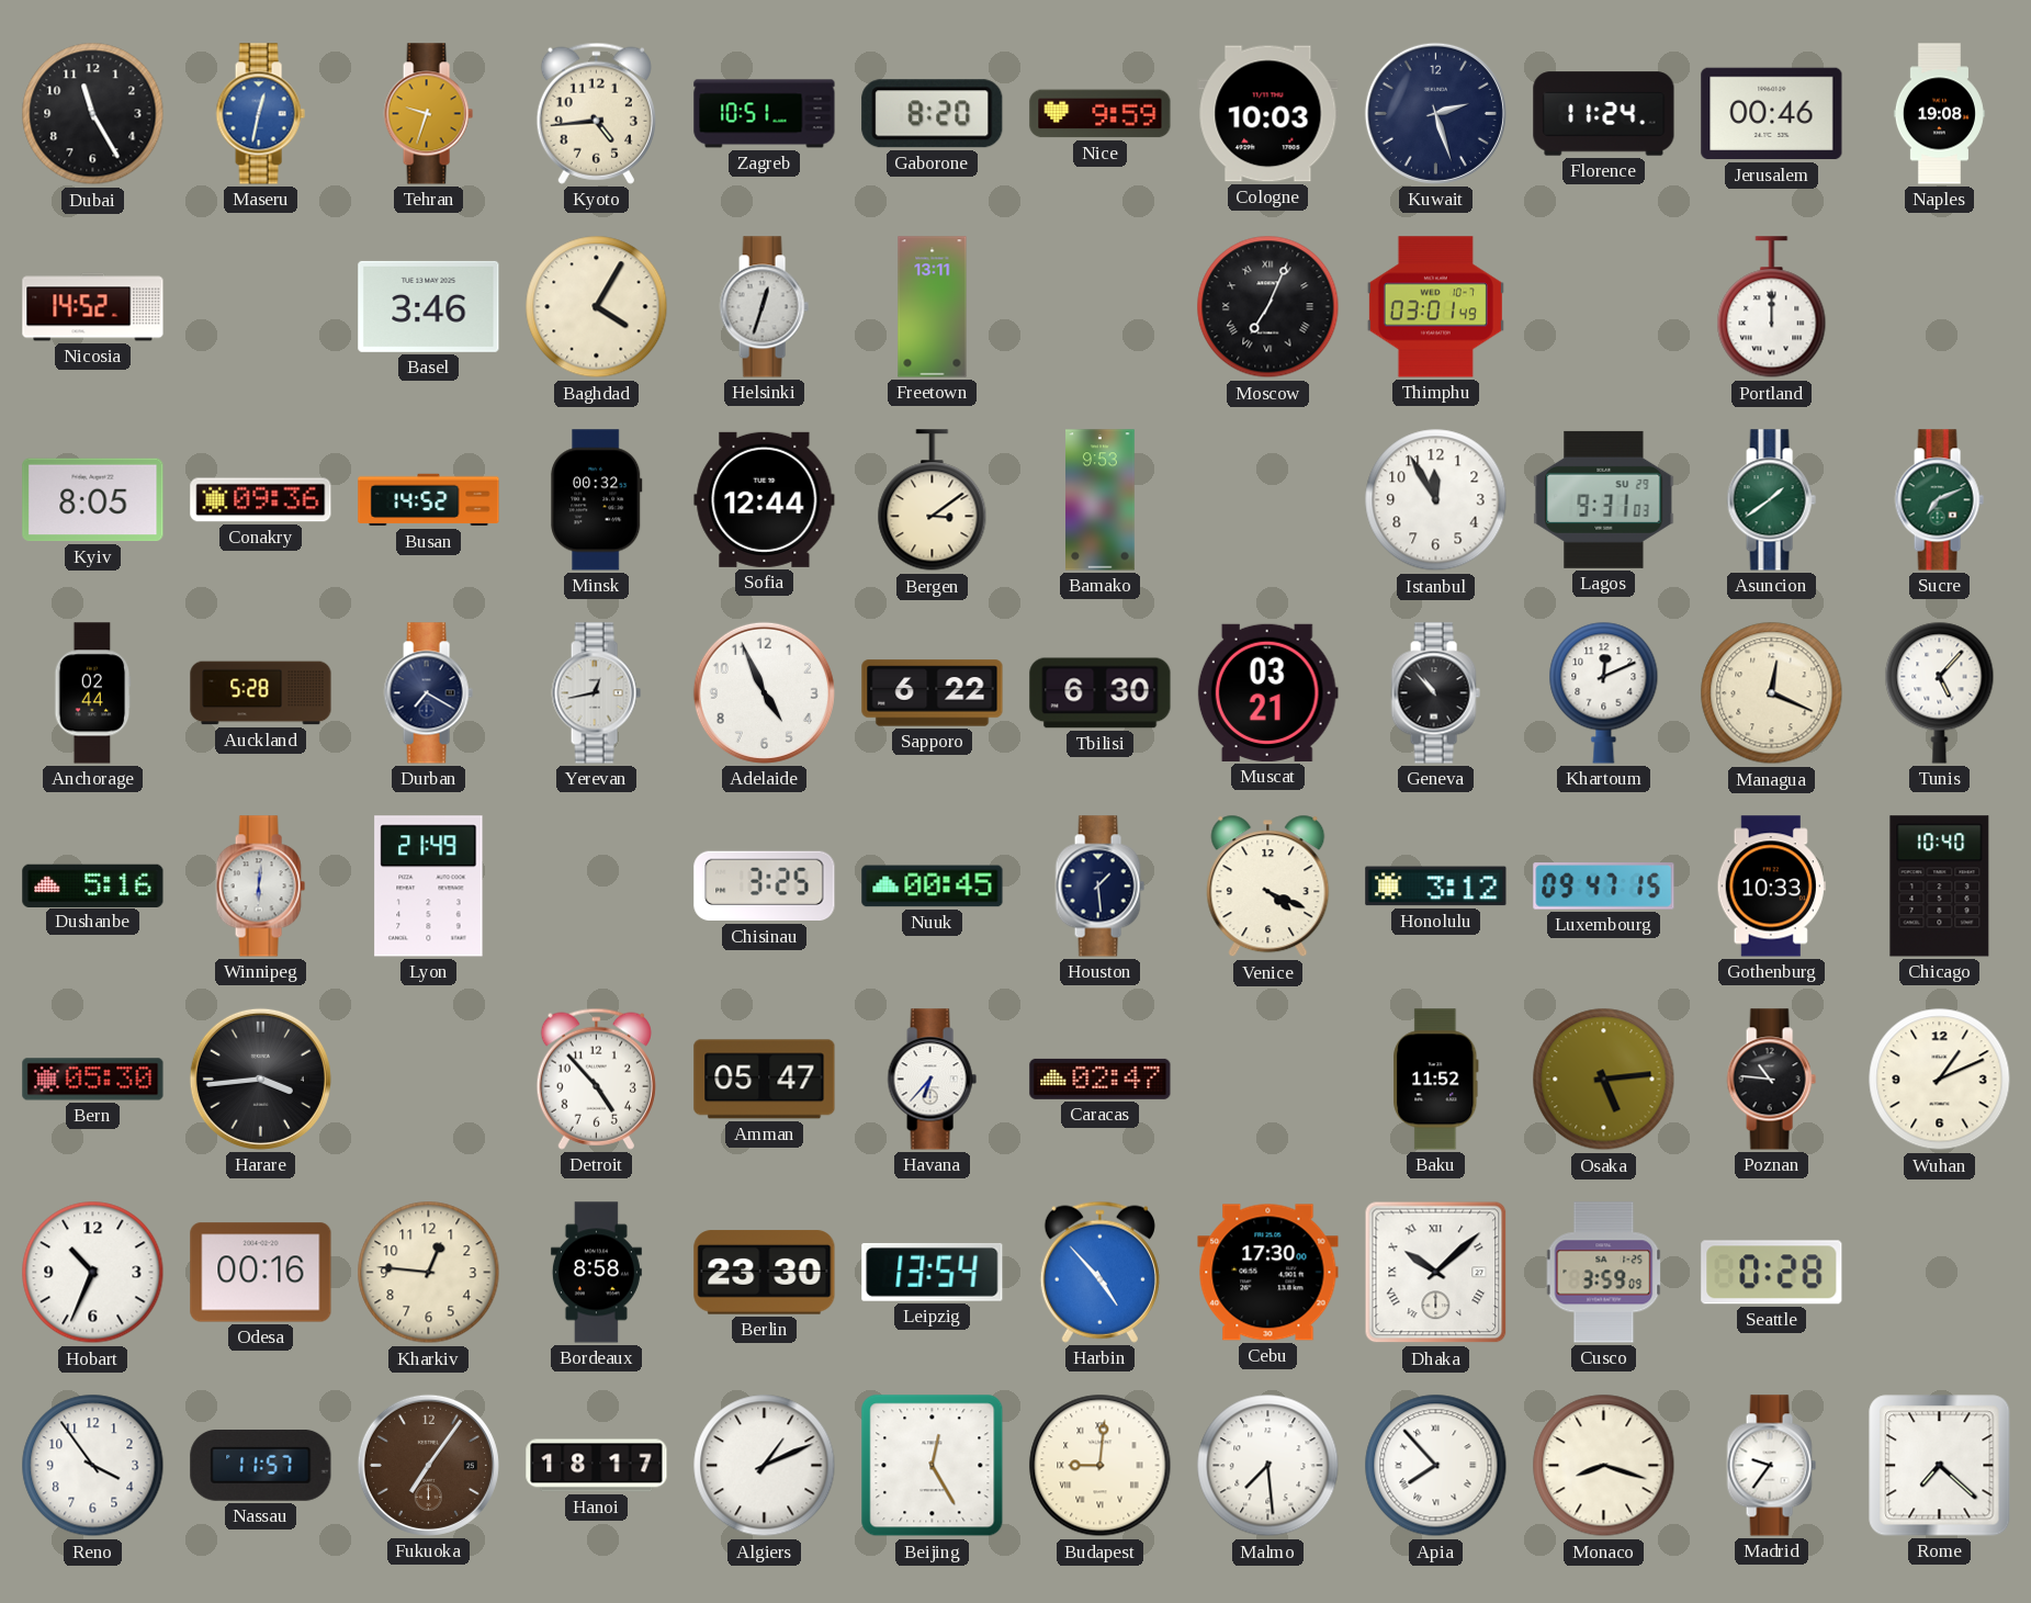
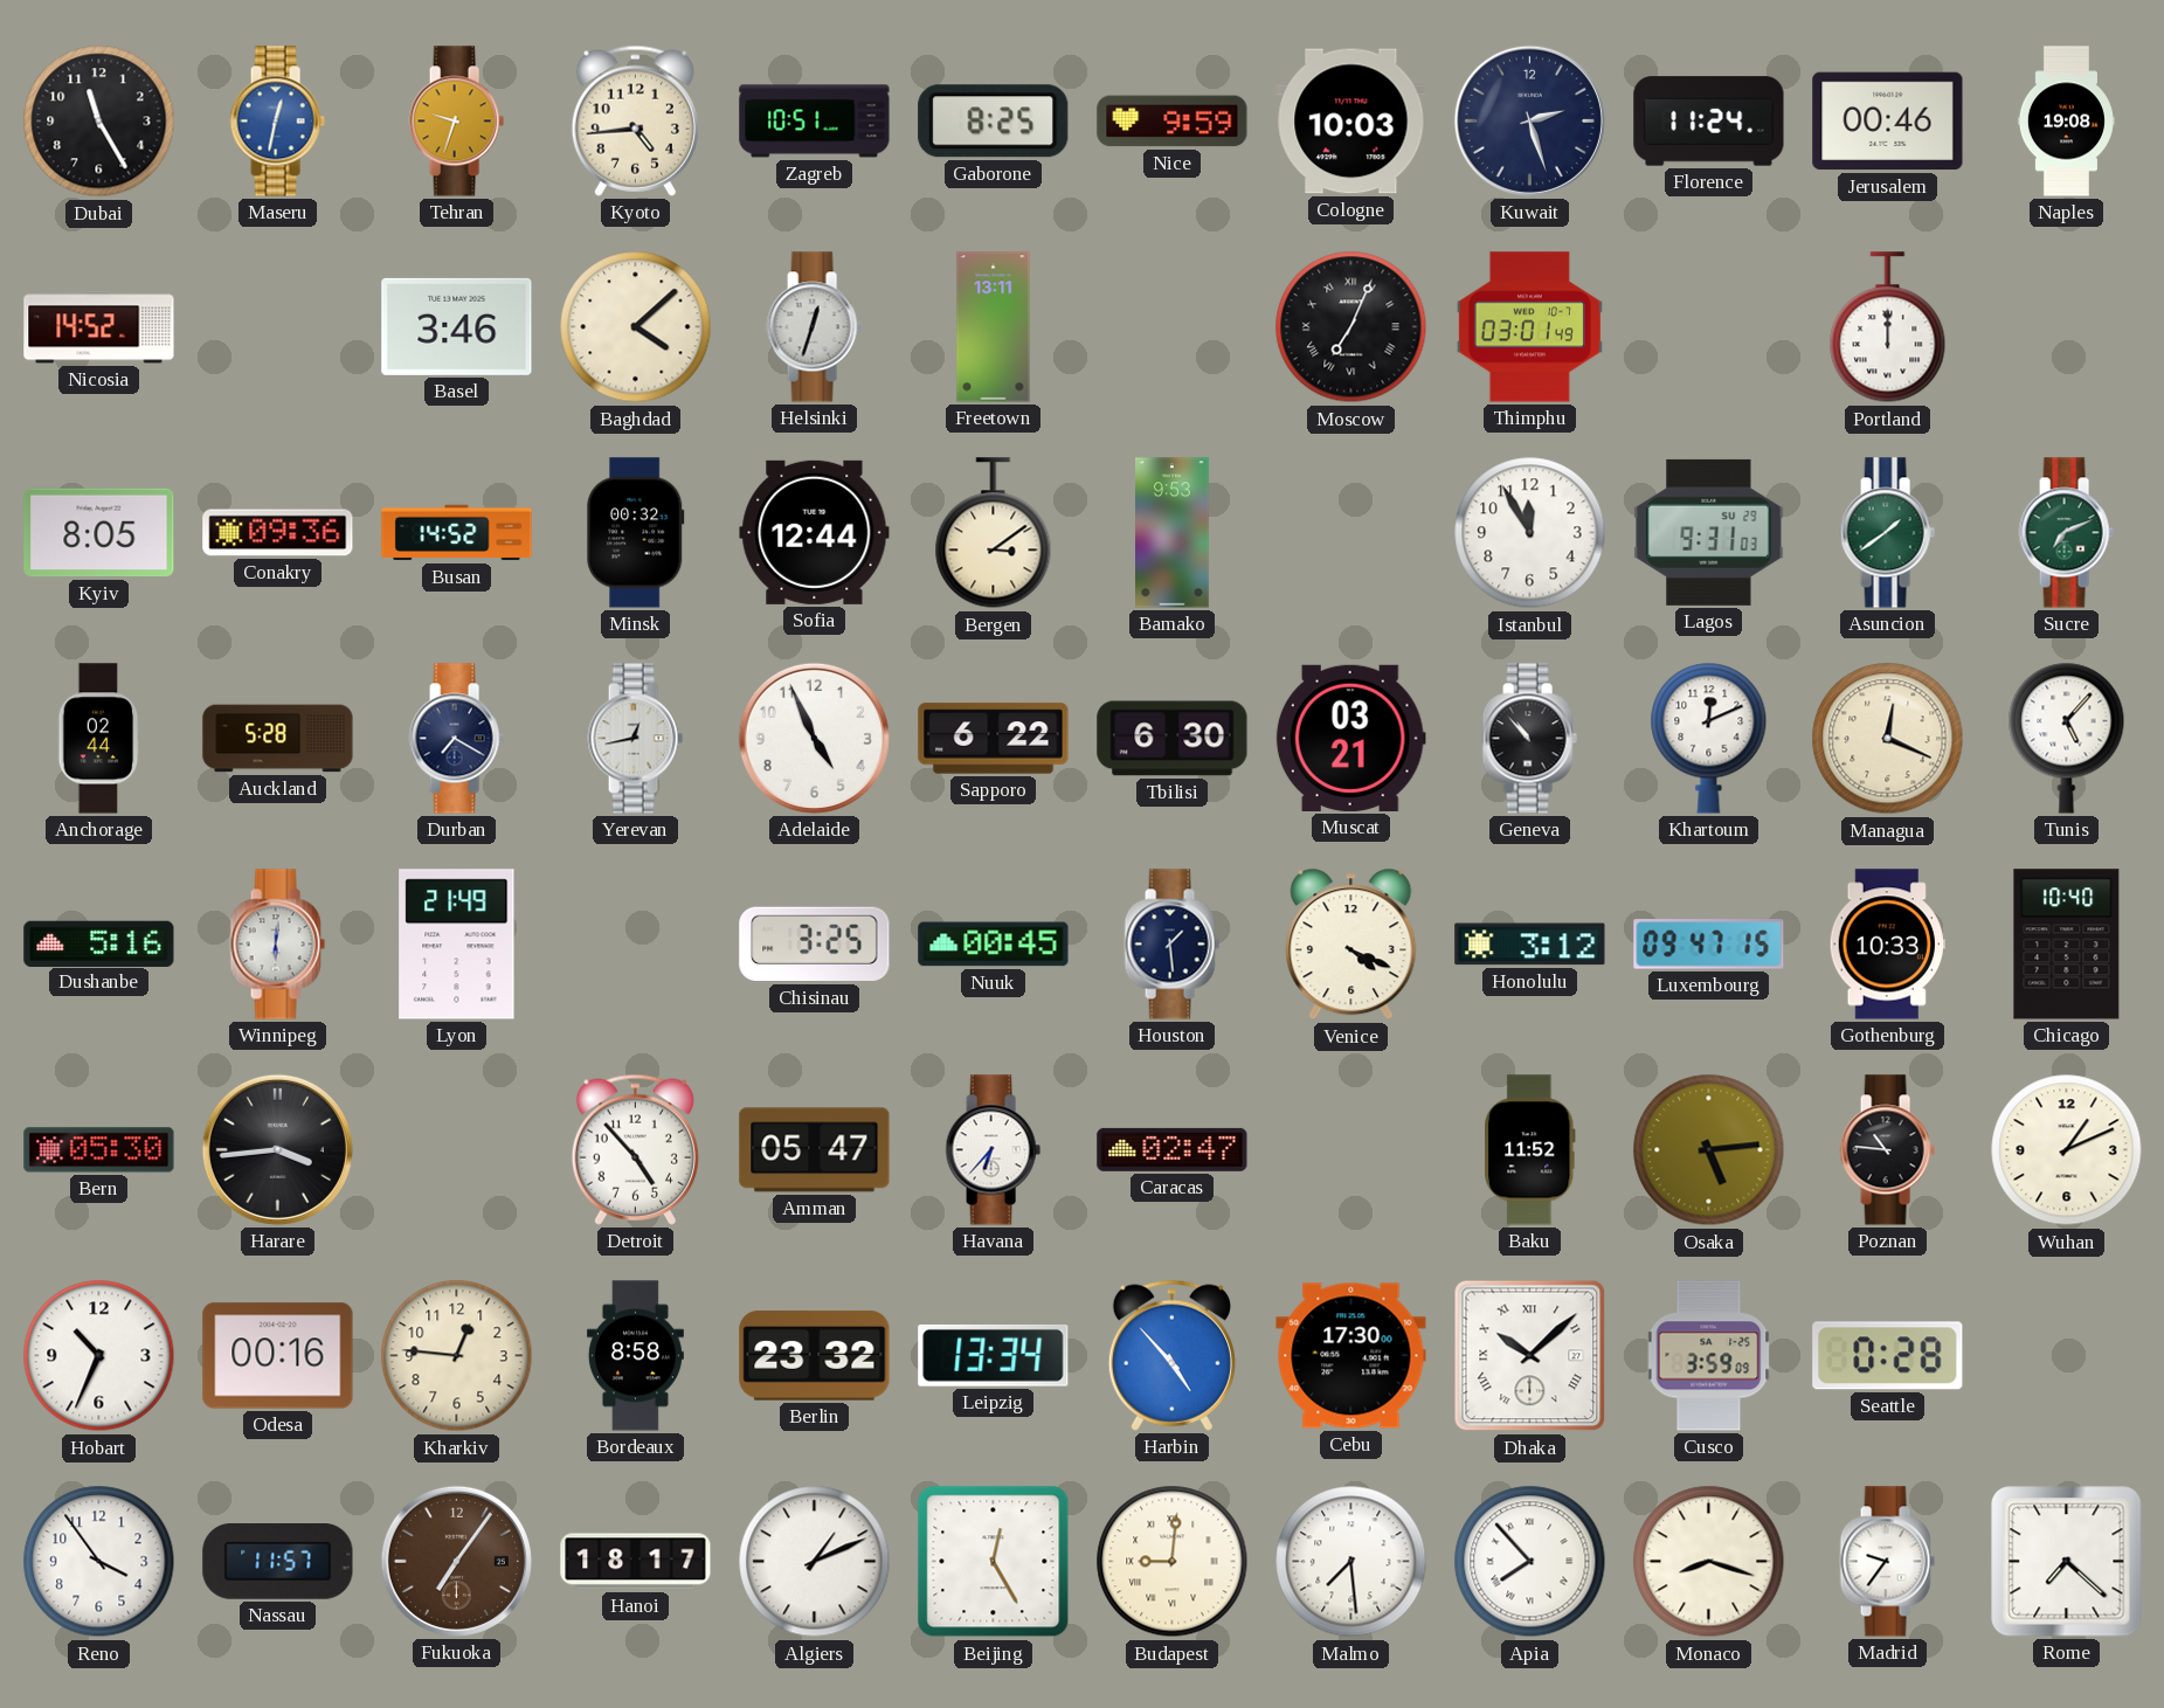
Gaborone: 8:20 -> 8:25 (994, 122)
Baghdad: 4:05 -> 4:08 (636, 327)
Berlin: 23:30 -> 23:32 (815, 1356)
Leipzig: 13:54 -> 13:34 (994, 1355)
